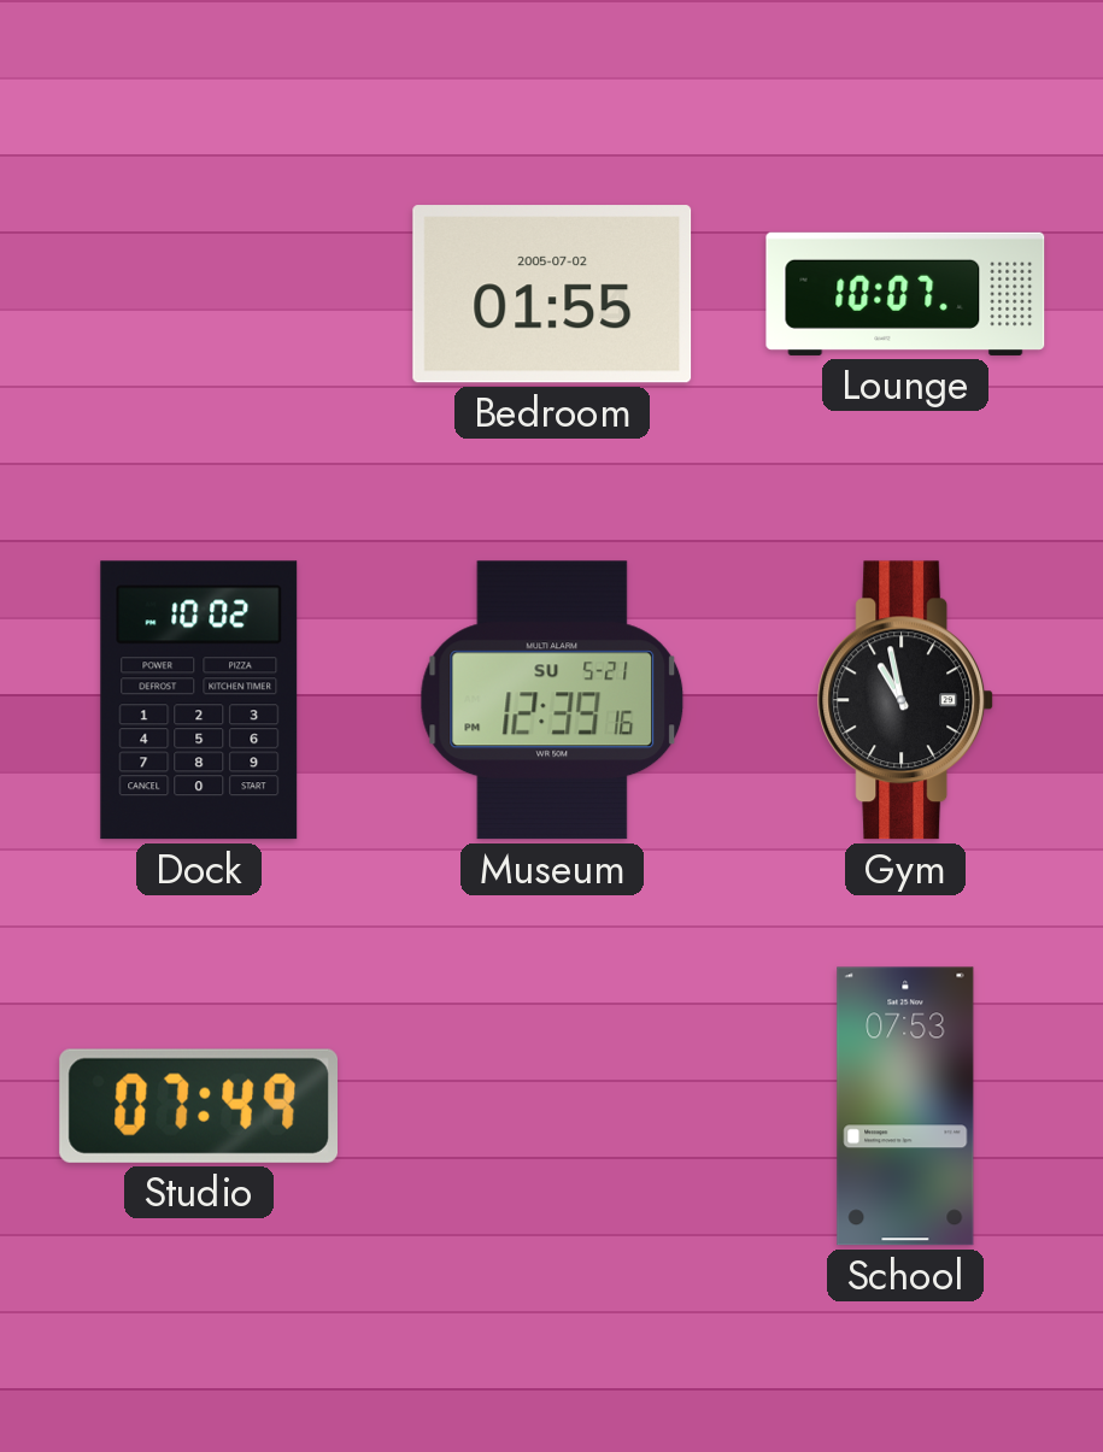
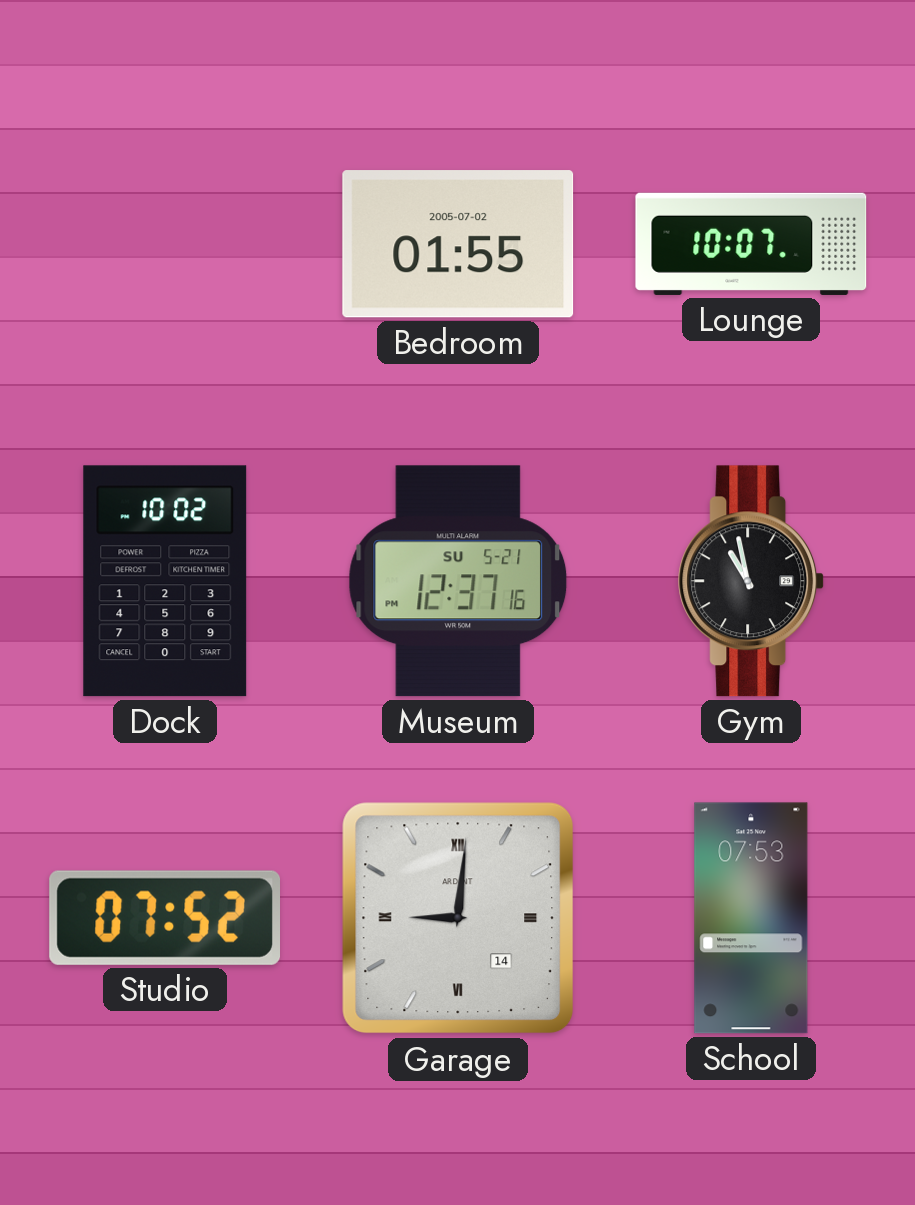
Museum: 12:39 -> 12:37 (458, 581)
Studio: 07:49 -> 07:52 (164, 918)
Garage: none -> 9:01 (458, 918)
